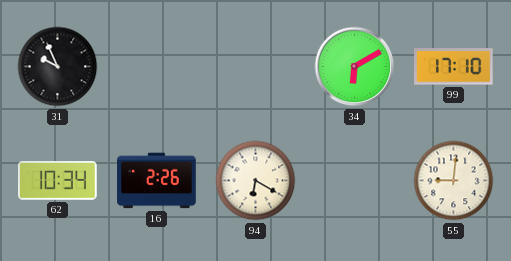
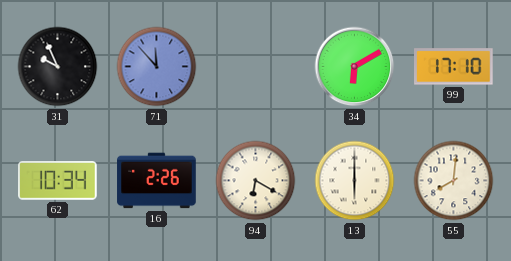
71: none -> 11:53 (157, 67)
13: none -> 6:00 (355, 181)
55: 9:01 -> 8:01 (454, 181)
